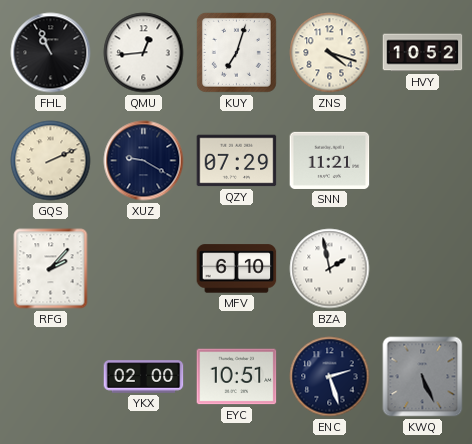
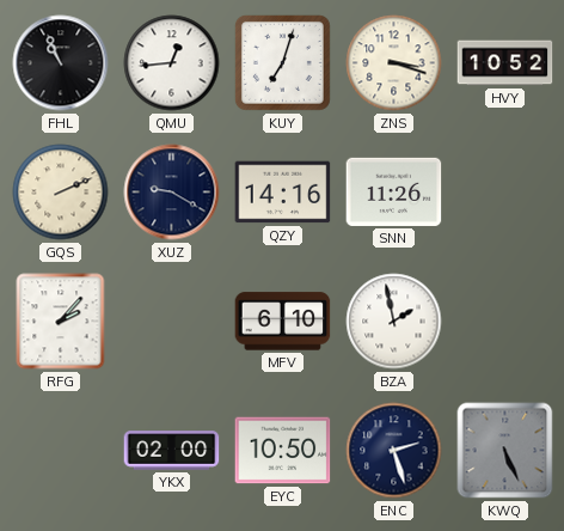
ZNS: 4:18 -> 3:18 (394, 63)
QZY: 07:29 -> 14:16 (283, 193)
SNN: 11:21 -> 11:26 (394, 191)
EYC: 10:51 -> 10:50 (283, 451)
